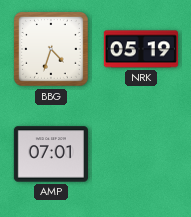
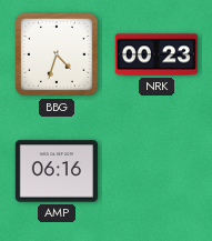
NRK: 05:19 -> 00:23 (157, 54)
AMP: 07:01 -> 06:16 (57, 171)
